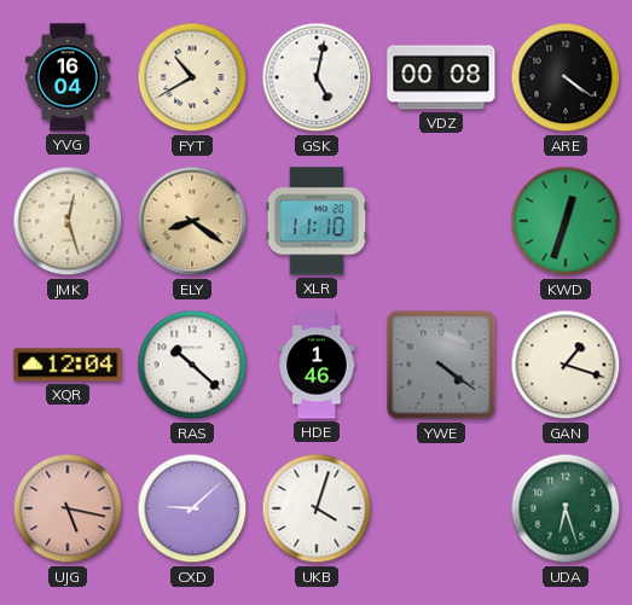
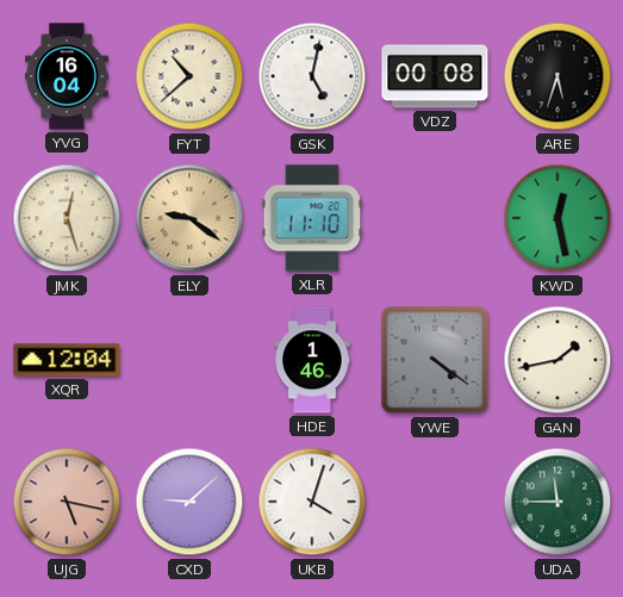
FYT: 10:40 -> 10:38 (189, 76)
ARE: 4:21 -> 5:33 (557, 76)
ELY: 8:21 -> 9:21 (189, 218)
KWD: 12:33 -> 12:28 (557, 218)
RAS: 10:22 -> none (192, 365)
GAN: 1:18 -> 1:43 (557, 360)
UDA: 6:27 -> 11:45 (557, 502)
